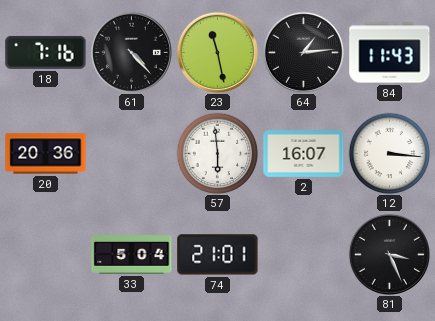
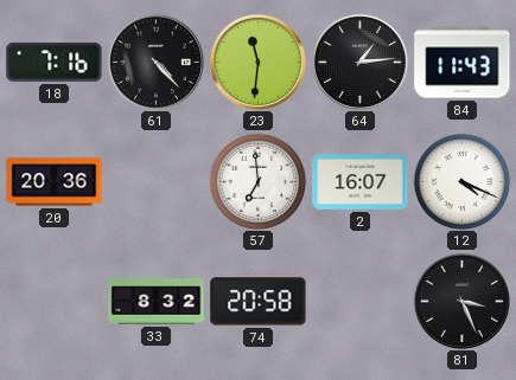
23: 11:28 -> 11:31 (257, 62)
57: 5:59 -> 6:59 (257, 181)
12: 3:16 -> 4:19 (461, 181)
33: 5:04 -> 8:32 (157, 302)
74: 21:01 -> 20:58 (259, 302)
